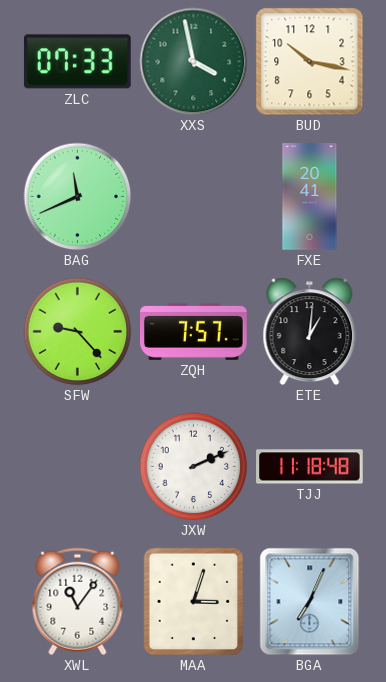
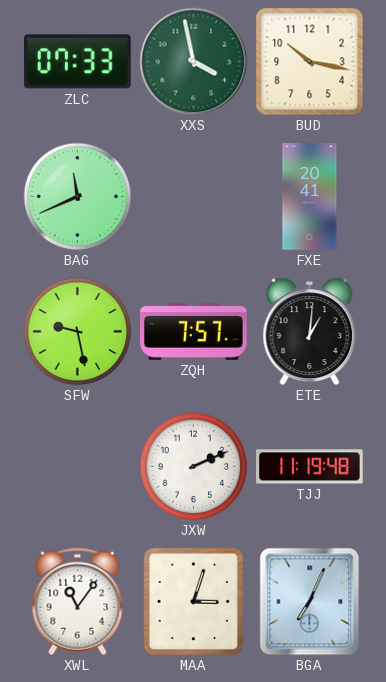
SFW: 9:23 -> 9:28 (78, 332)
TJJ: 11:18 -> 11:19 (310, 467)
